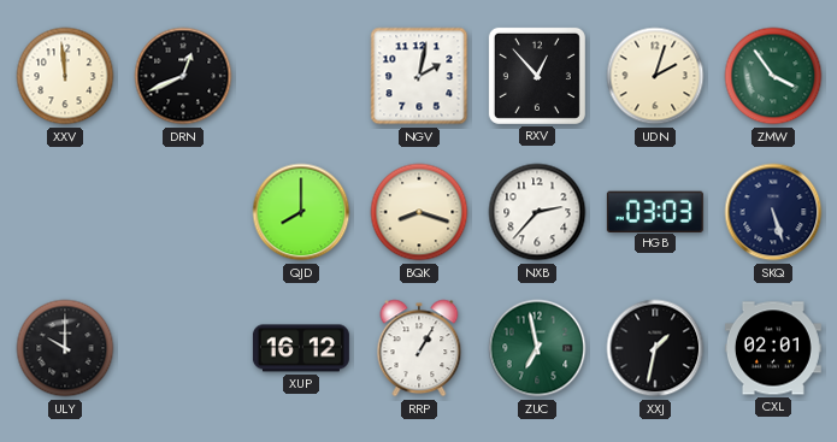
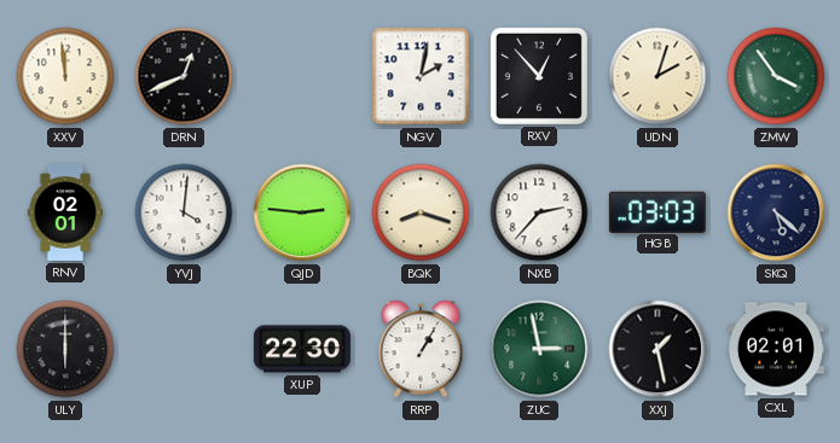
RNV: none -> 02:01 (64, 212)
YVJ: none -> 4:01 (184, 212)
QJD: 8:00 -> 2:46 (302, 212)
SKQ: 5:27 -> 5:22 (776, 212)
ULY: 10:00 -> 6:00 (65, 349)
XUP: 16:12 -> 22:30 (302, 349)
ZUC: 6:58 -> 2:58 (539, 349)
XXJ: 1:32 -> 1:28 (657, 349)
